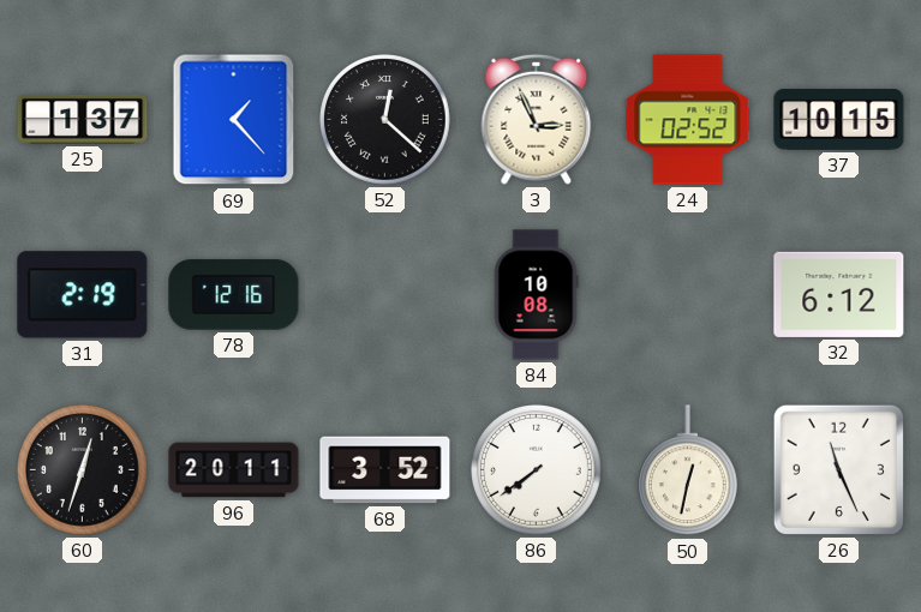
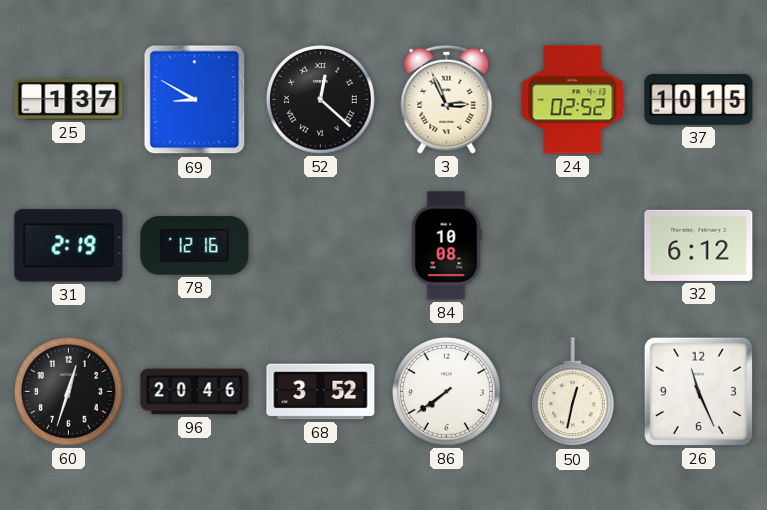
69: 1:23 -> 8:50 (195, 100)
96: 20:11 -> 20:46 (195, 392)
